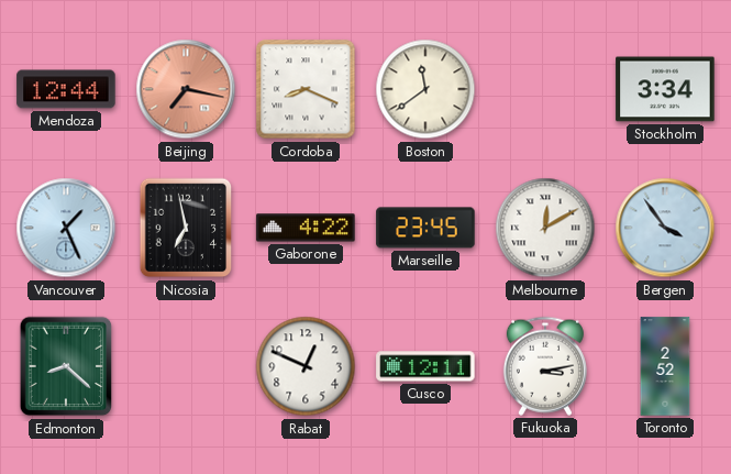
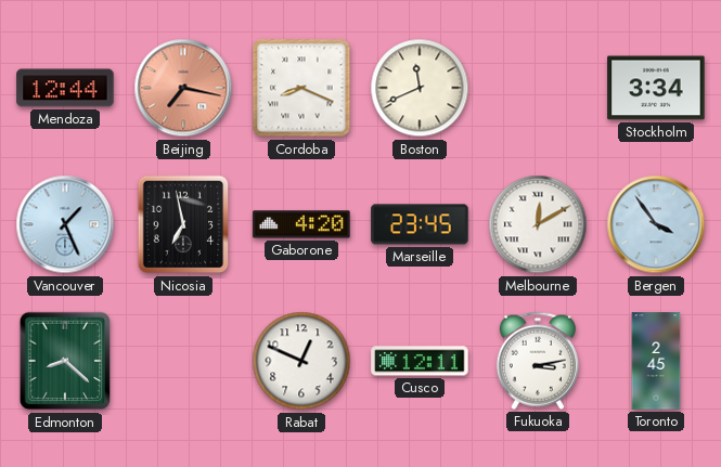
Boston: 11:39 -> 11:41 (420, 88)
Gaborone: 4:22 -> 4:20 (301, 224)
Toronto: 2:52 -> 2:45 (656, 361)
